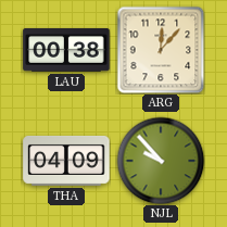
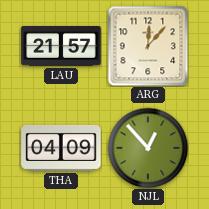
LAU: 00:38 -> 21:57 (61, 46)
NJL: 9:53 -> 12:53 (148, 148)
